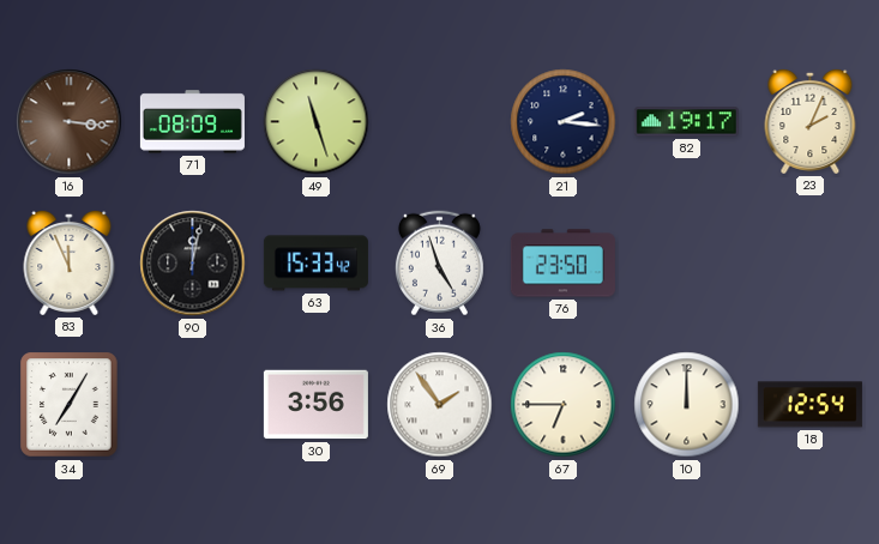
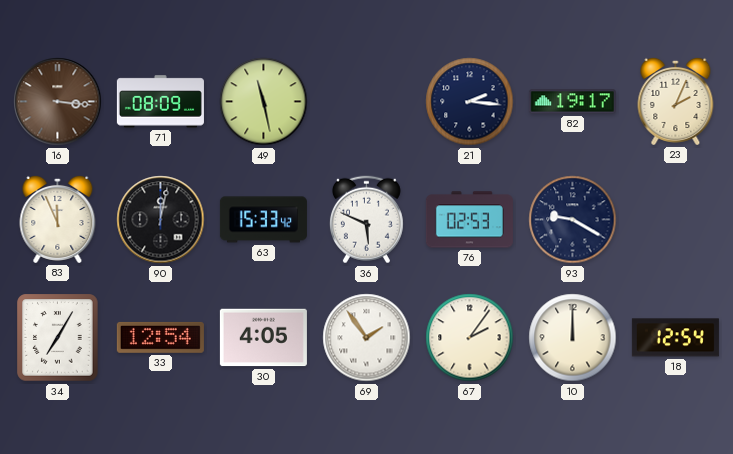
49: 11:27 -> 11:28 (264, 102)
36: 4:57 -> 5:49 (366, 220)
76: 23:50 -> 02:53 (469, 220)
93: none -> 9:20 (573, 220)
33: none -> 12:54 (160, 337)
30: 3:56 -> 4:05 (263, 338)
67: 6:45 -> 2:06 (470, 338)
